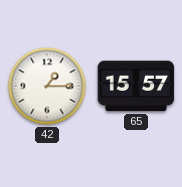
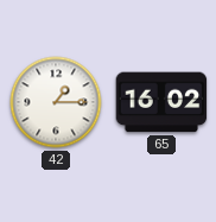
65: 15:57 -> 16:02 (161, 102)
